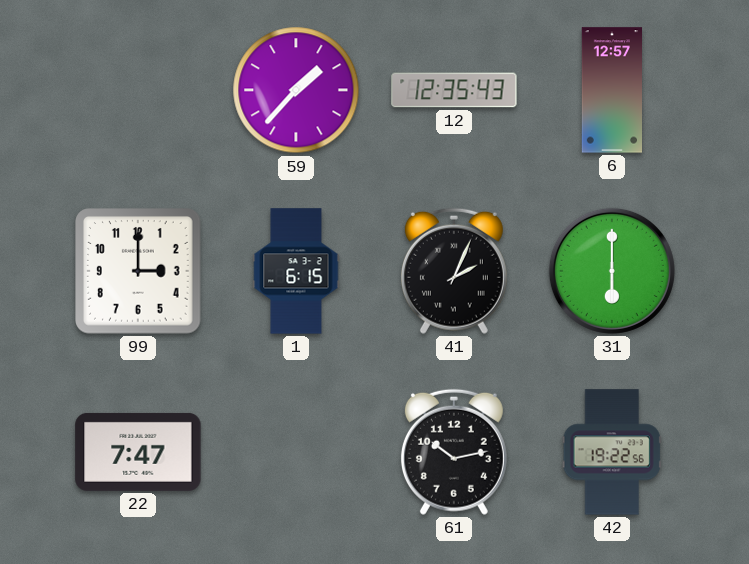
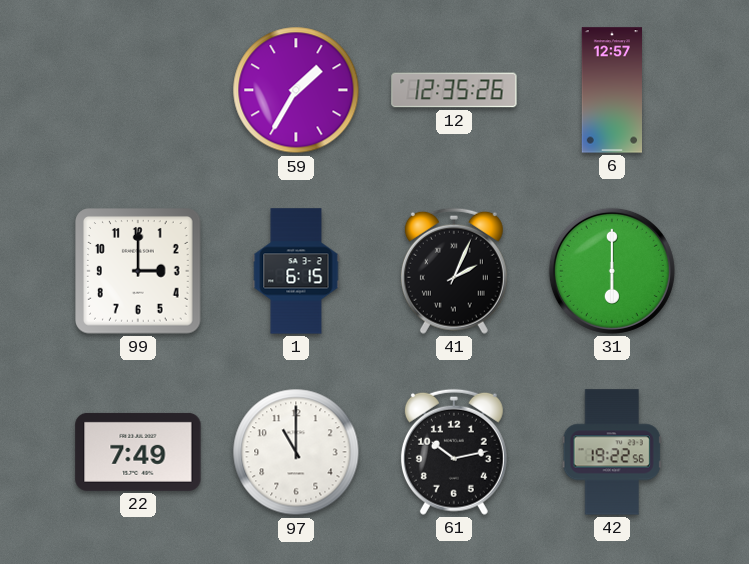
59: 1:37 -> 1:35 (296, 90)
12: 12:35:43 -> 12:35:26 (454, 90)
22: 7:47 -> 7:49 (138, 452)
97: none -> 11:00 (296, 452)
